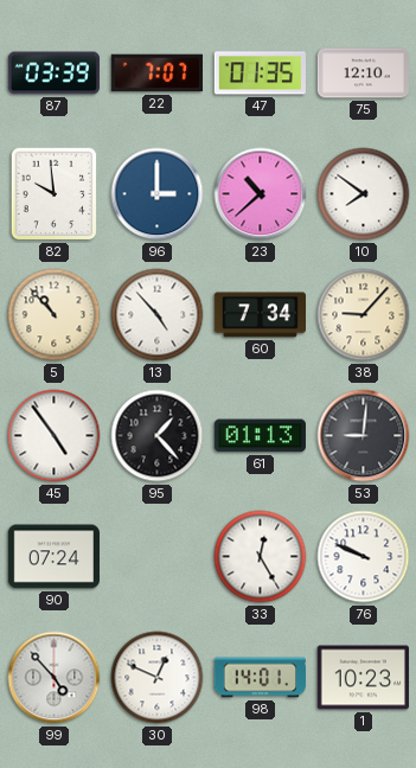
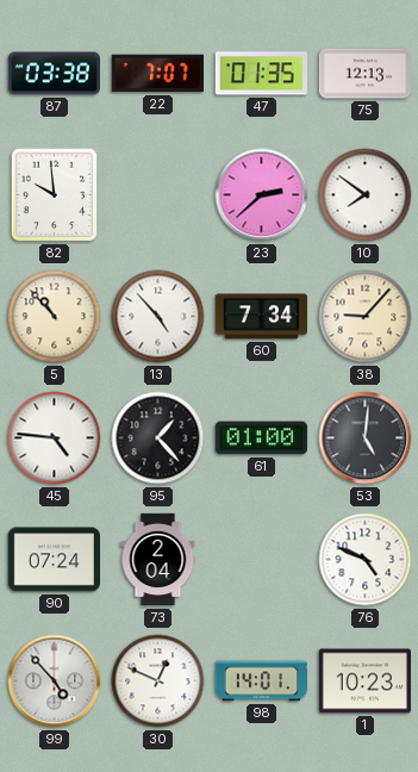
87: 03:39 -> 03:38 (54, 74)
75: 12:10 -> 12:13 (364, 74)
96: 3:00 -> none (158, 194)
23: 10:38 -> 2:38 (262, 195)
45: 4:54 -> 4:46 (55, 438)
61: 01:13 -> 01:00 (261, 438)
53: 9:01 -> 5:01 (366, 438)
73: none -> 2:04 (158, 560)
33: 12:25 -> none (261, 557)
76: 9:49 -> 4:49 (366, 560)
